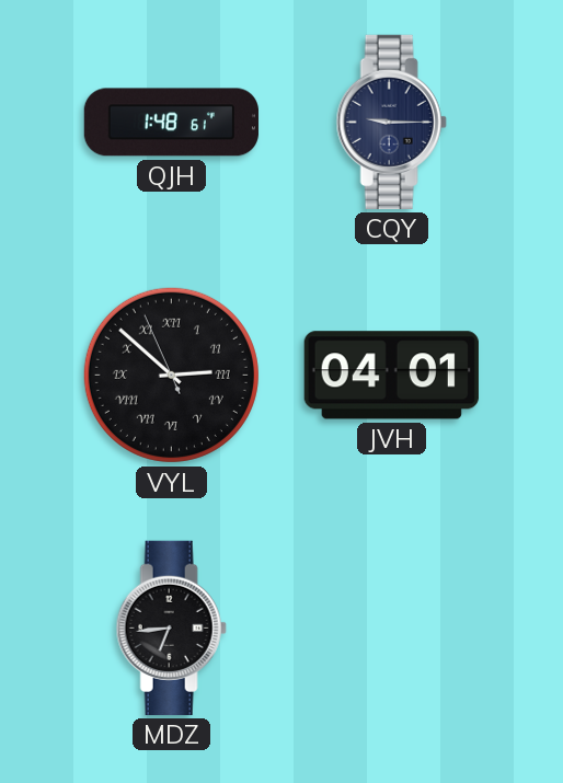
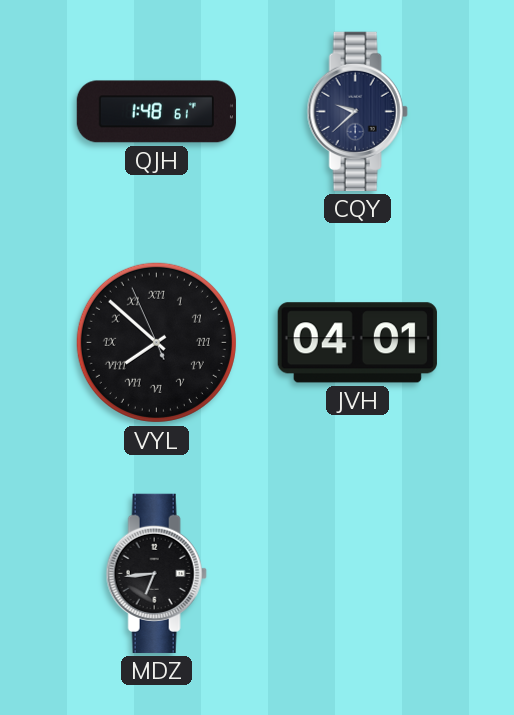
CQY: 9:15 -> 9:38 (357, 111)
VYL: 2:51 -> 7:51 (156, 342)
